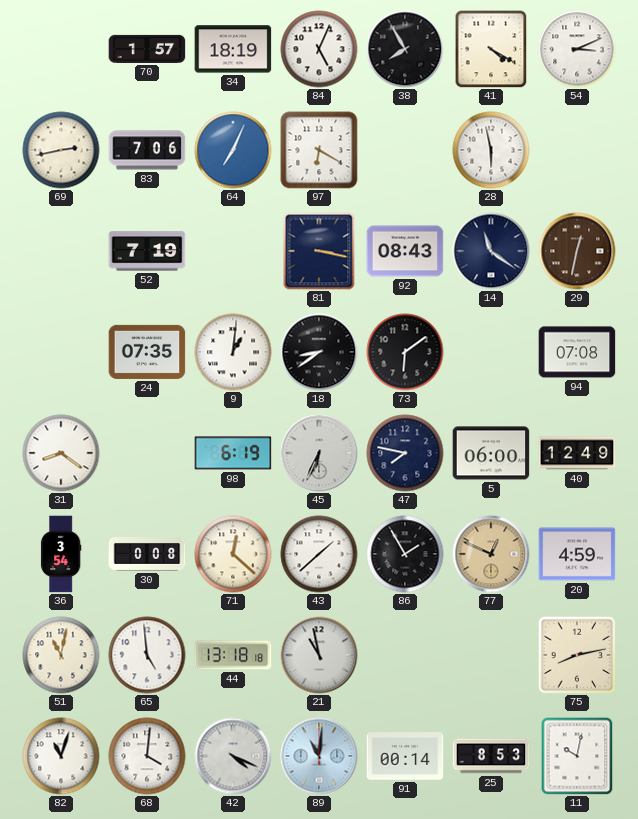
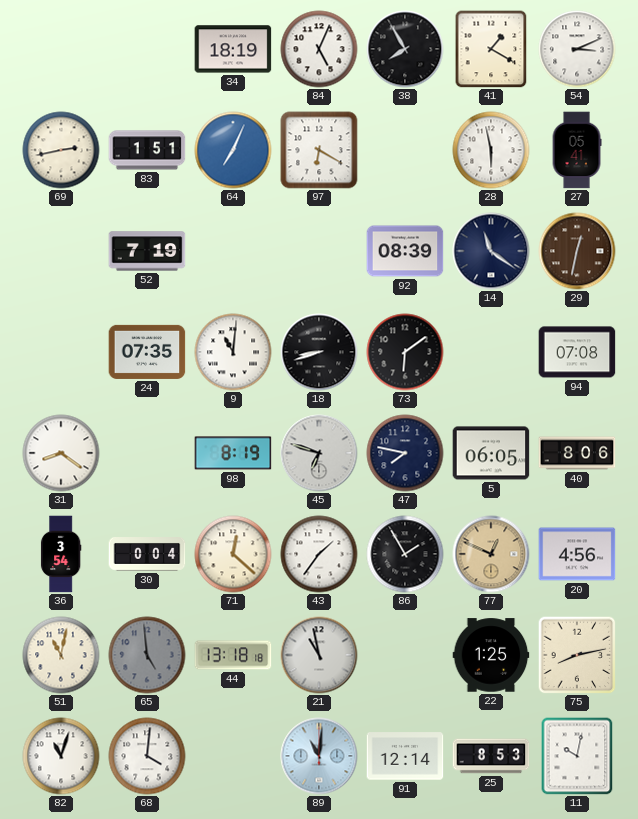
70: 1:57 -> none (147, 49)
41: 4:20 -> 1:20 (491, 49)
83: 7:06 -> 1:51 (147, 150)
27: none -> 05:41 (577, 150)
81: 3:17 -> none (319, 251)
92: 08:43 -> 08:39 (405, 251)
9: 1:01 -> 11:01 (233, 352)
18: 8:39 -> 8:42 (319, 352)
98: 6:19 -> 8:19 (233, 453)
45: 6:34 -> 6:48 (319, 453)
5: 06:00 -> 06:05 (491, 453)
40: 12:49 -> 8:06 (577, 453)
30: 0:08 -> 0:04 (147, 555)
43: 1:38 -> 1:36 (319, 554)
20: 4:59 -> 4:56 (577, 554)
65 dial: white -> grey (147, 655)
22: none -> 1:25 (491, 655)
42: 4:19 -> none (233, 756)
91: 00:14 -> 12:14 (405, 756)
